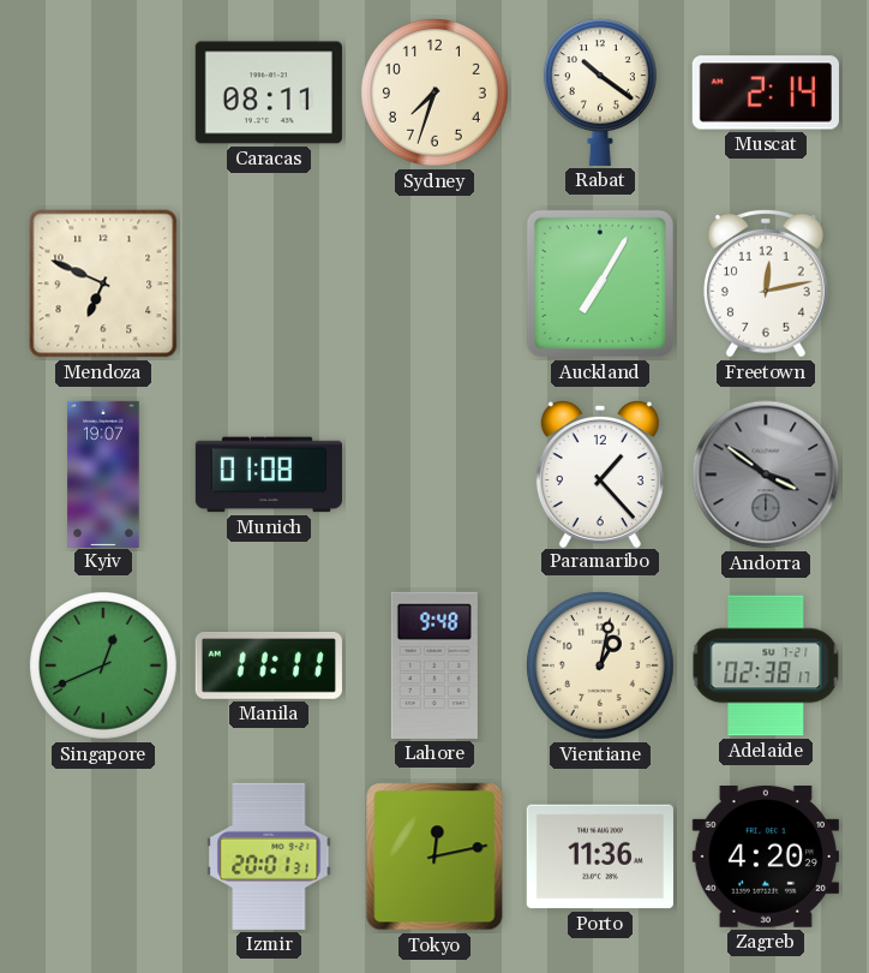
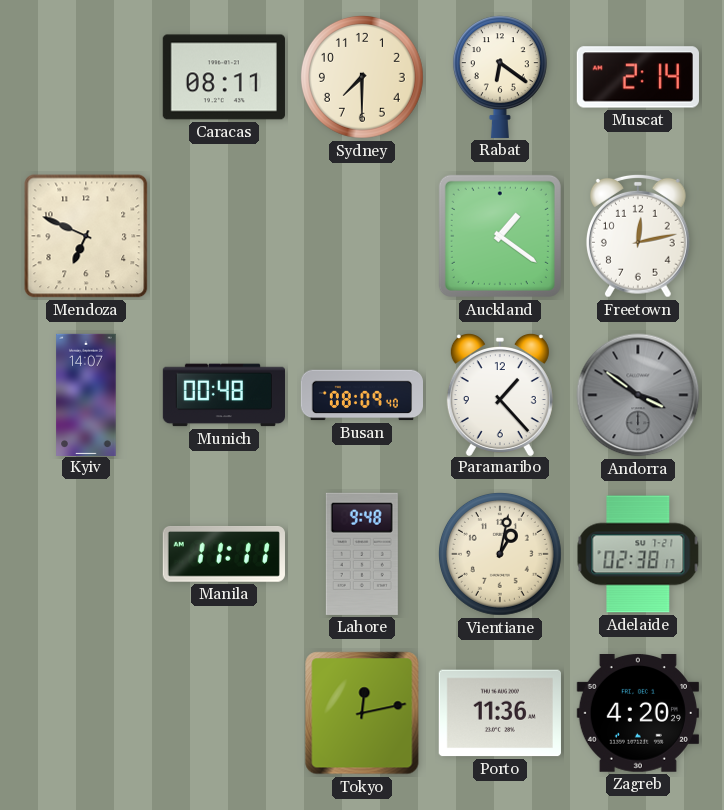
Sydney: 7:33 -> 7:30 (362, 77)
Rabat: 10:21 -> 6:21 (500, 77)
Auckland: 7:05 -> 1:21 (500, 236)
Kyiv: 19:07 -> 14:07 (86, 394)
Munich: 01:08 -> 00:48 (223, 395)
Busan: none -> 08:09 (361, 395)
Singapore: 12:41 -> none (103, 665)
Izmir: 20:01 -> none (269, 856)
